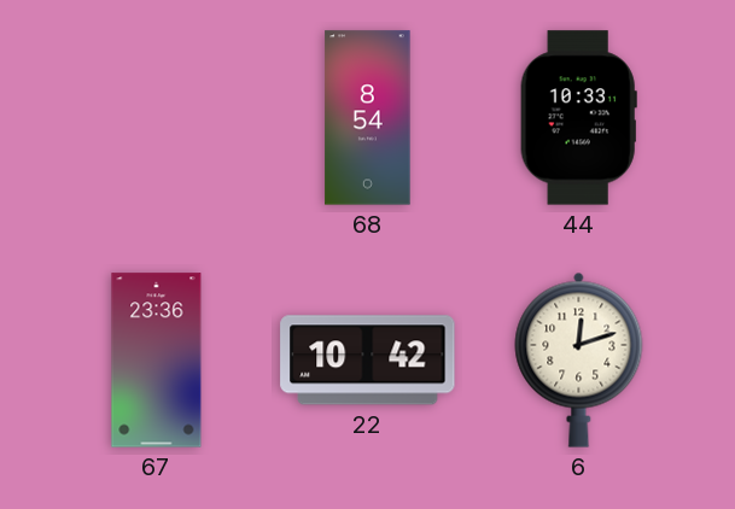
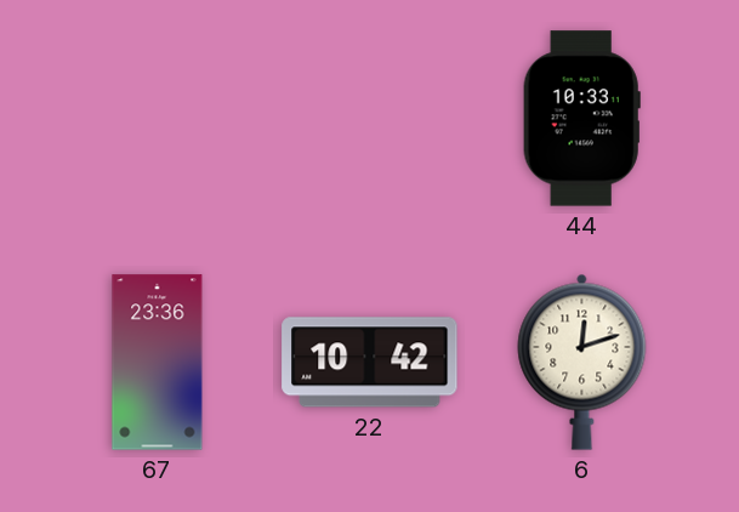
68: 8:54 -> none (368, 118)
